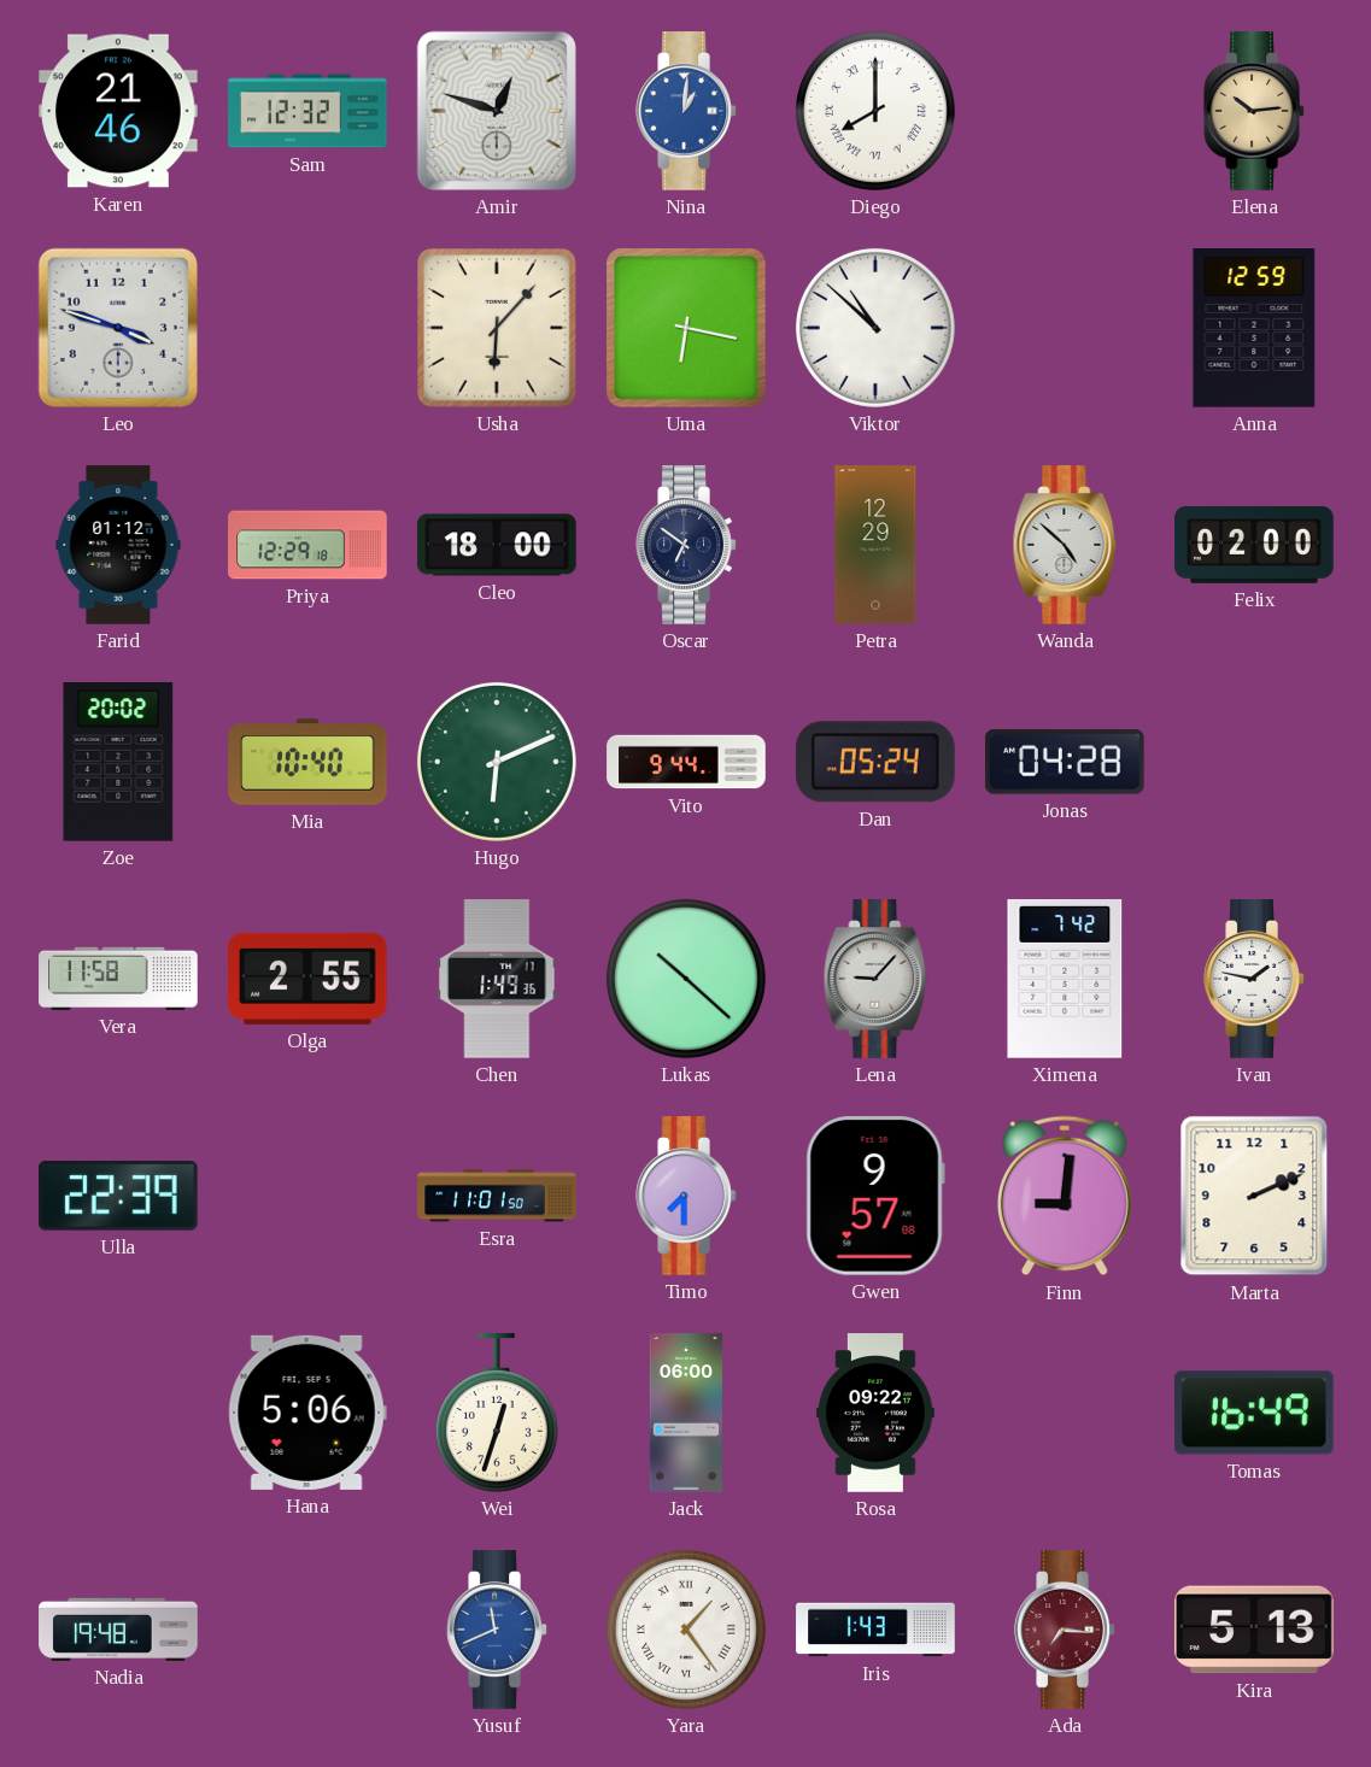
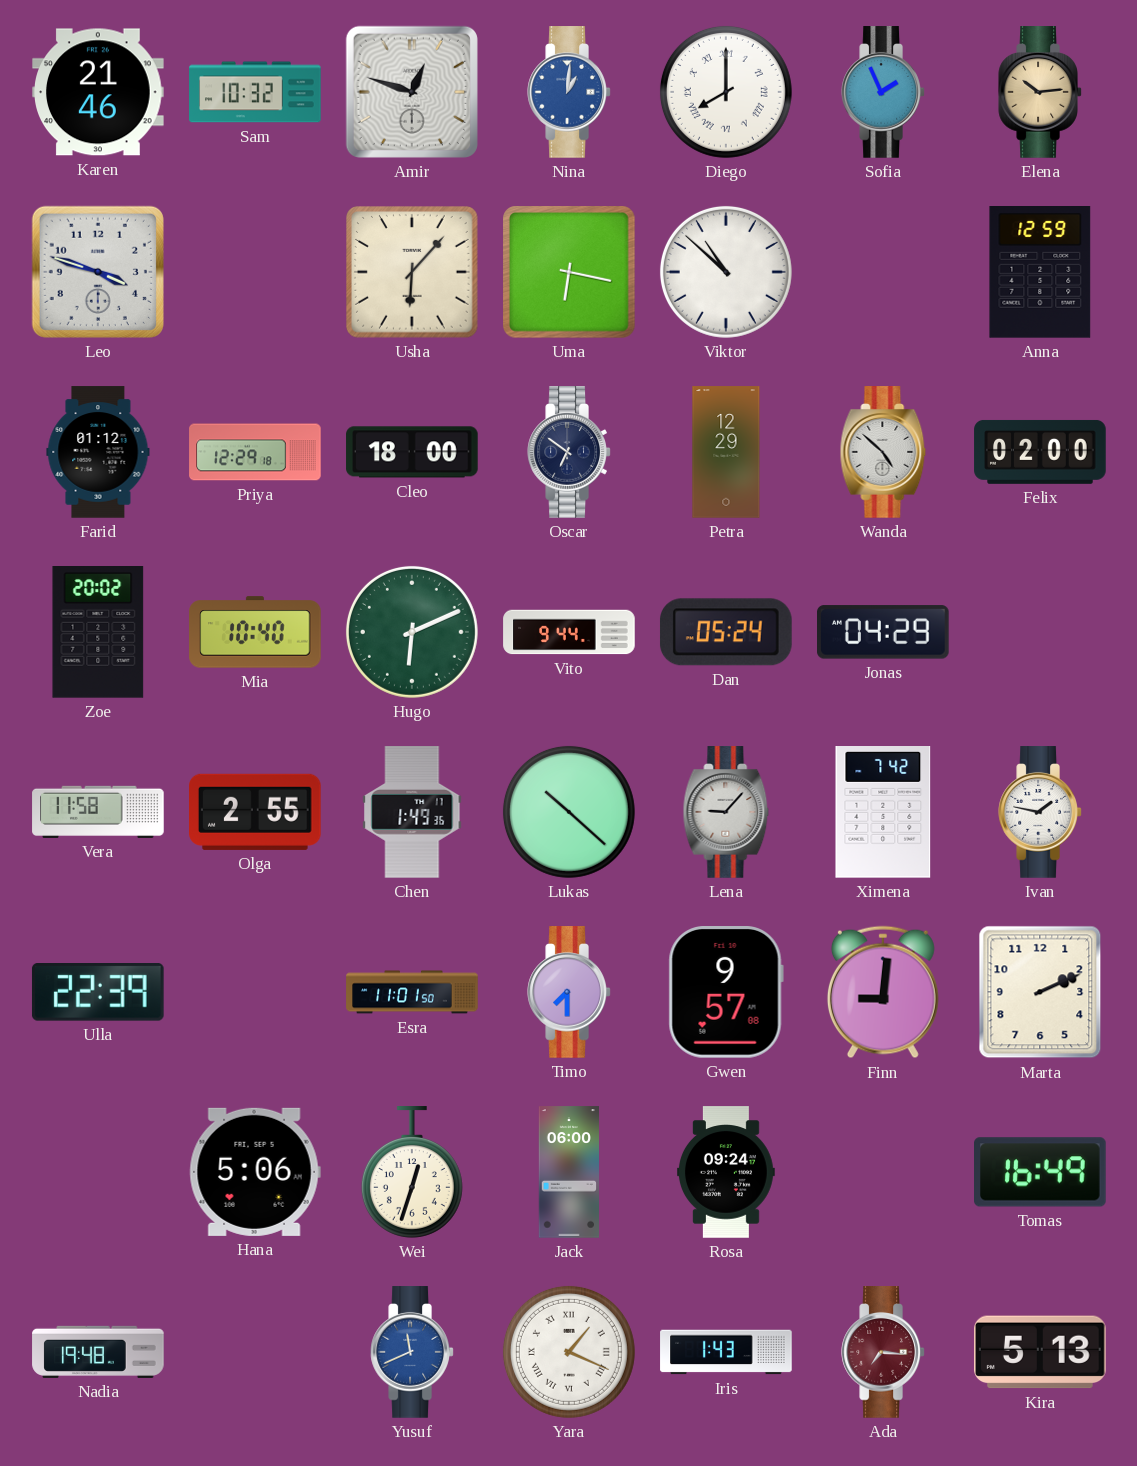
Sam: 12:32 -> 10:32 (255, 92)
Sofia: none -> 1:56 (883, 92)
Jonas: 04:28 -> 04:29 (884, 632)
Rosa: 09:22 -> 09:24 (727, 1172)
Yara: 1:24 -> 1:19 (569, 1352)
